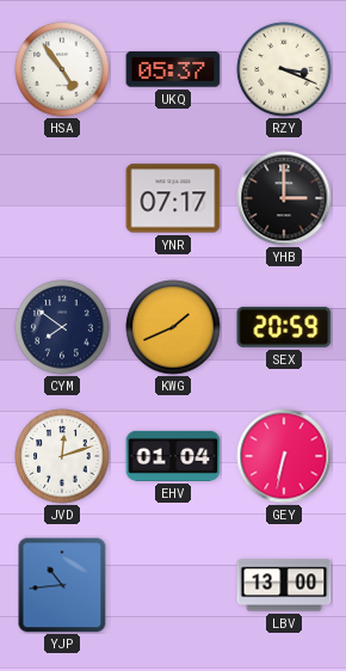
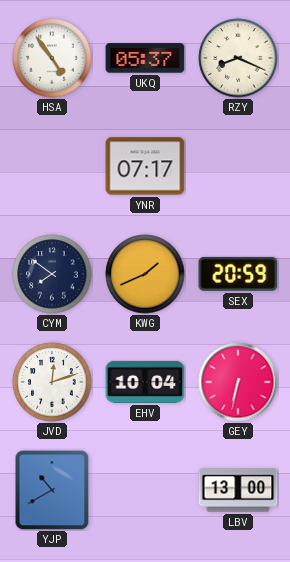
RZY: 3:19 -> 8:19 (238, 58)
YHB: 3:00 -> none (284, 198)
EHV: 01:04 -> 10:04 (145, 382)
YJP: 10:44 -> 10:40 (52, 490)
